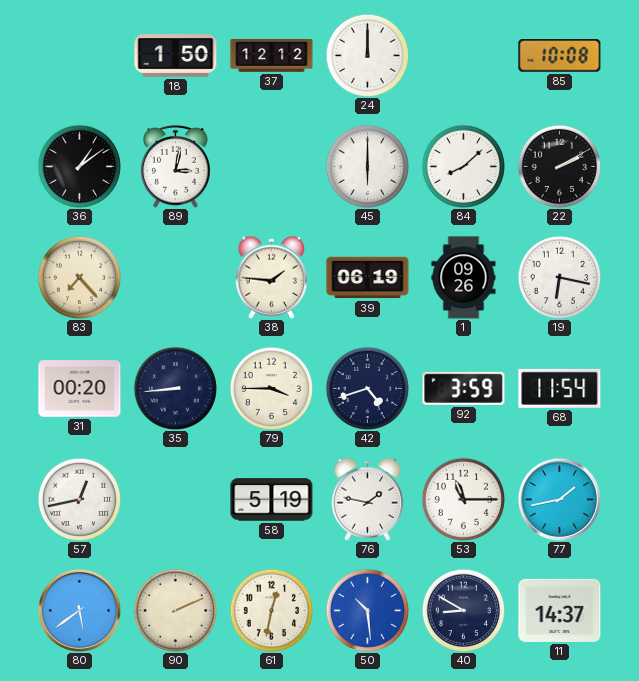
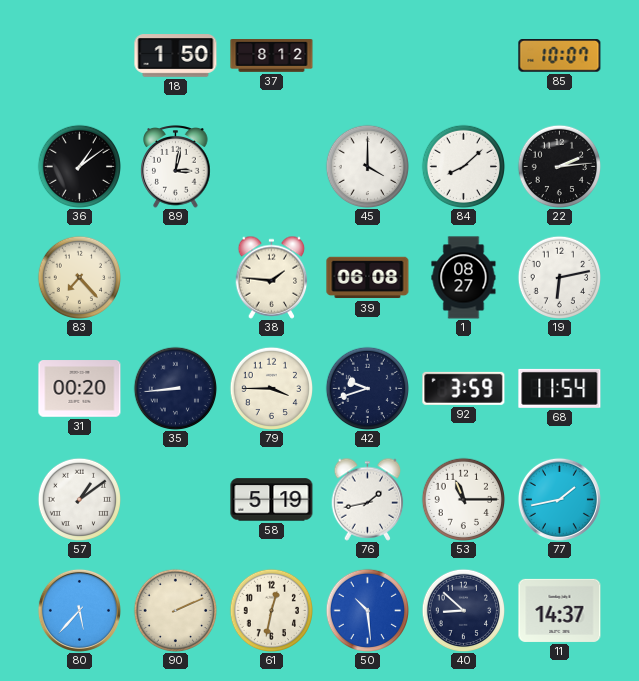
37: 12:12 -> 8:12 (272, 56)
24: 12:00 -> none (367, 55)
85: 10:08 -> 10:07 (560, 56)
45: 6:00 -> 4:00 (367, 166)
22: 2:10 -> 2:14 (559, 166)
39: 06:19 -> 06:08 (368, 278)
1: 09:26 -> 08:27 (464, 278)
19: 6:17 -> 6:13 (559, 277)
42: 4:42 -> 9:42 (367, 388)
57: 12:43 -> 1:09 (79, 499)
76: 1:47 -> 1:43 (368, 499)
80: 5:39 -> 5:37 (79, 610)
40: 8:50 -> 8:52 (463, 610)
